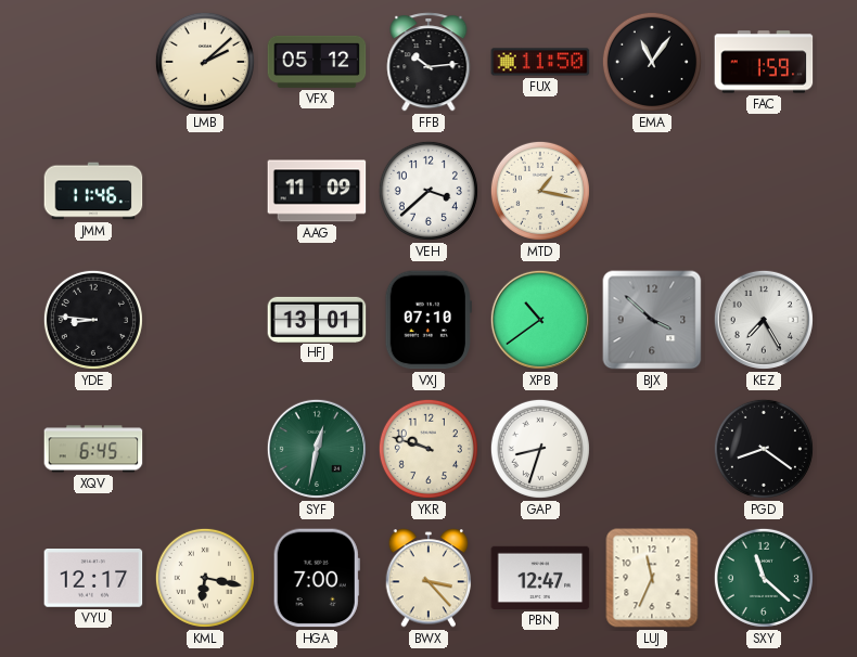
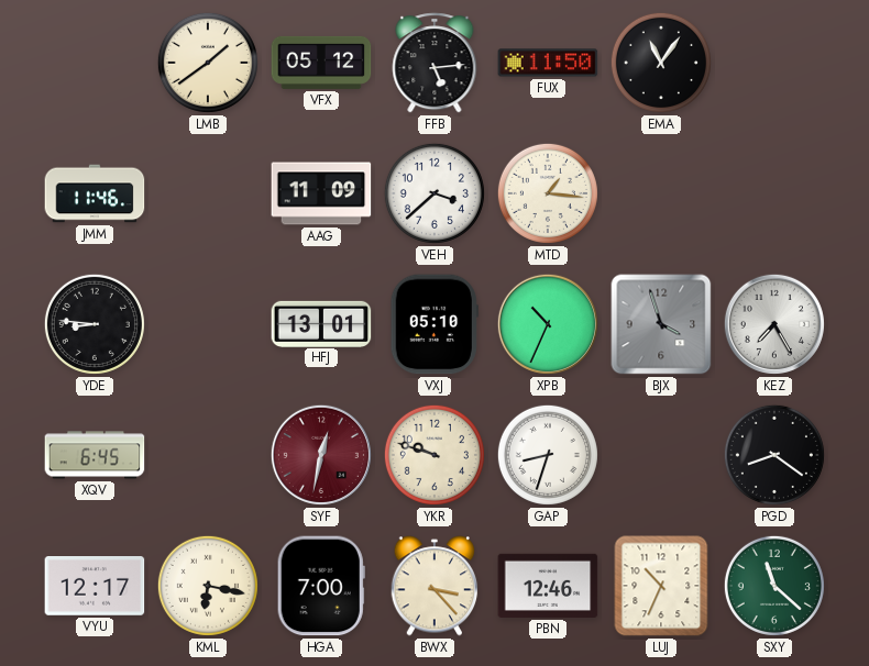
LMB: 2:08 -> 1:39 (208, 63)
FFB: 10:14 -> 5:14 (435, 63)
FAC: 1:59 -> none (764, 62)
MTD: 1:17 -> 1:16 (548, 193)
VXJ: 07:10 -> 05:10 (435, 324)
XPB: 10:39 -> 10:34 (548, 324)
BJX: 3:52 -> 3:57 (661, 324)
SYF dial: green -> burgundy (321, 455)
PBN: 12:47 -> 12:46 (548, 586)
LUJ: 11:34 -> 10:34 (661, 586)
